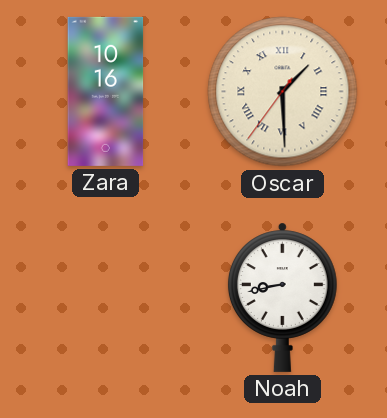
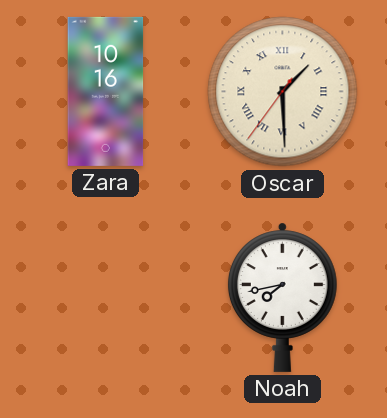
Noah: 8:43 -> 7:43 (282, 297)
